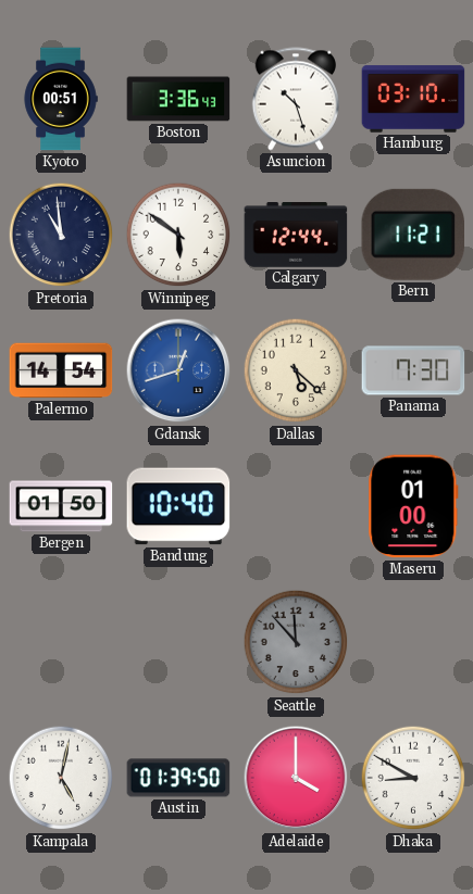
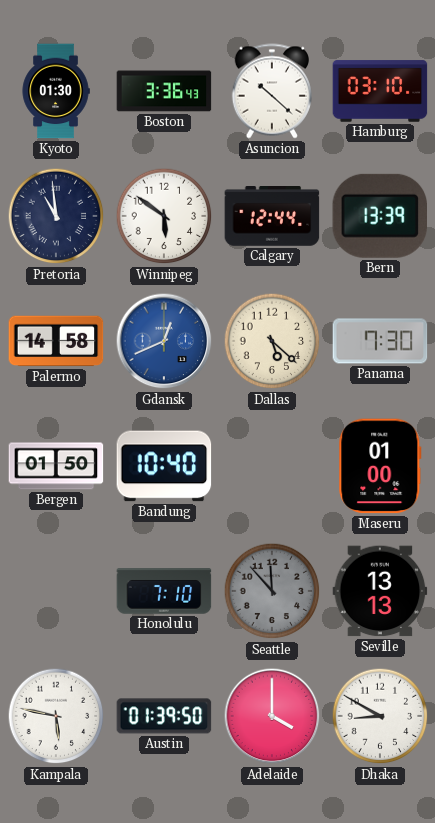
Kyoto: 00:51 -> 01:30 (56, 91)
Asuncion: 10:27 -> 10:22 (272, 91)
Bern: 11:21 -> 13:39 (380, 216)
Palermo: 14:54 -> 14:58 (56, 341)
Gdansk: 12:42 -> 12:41 (164, 341)
Honolulu: none -> 7:10 (164, 591)
Seville: none -> 13:13 (380, 591)
Kampala: 5:02 -> 5:47 (56, 716)
